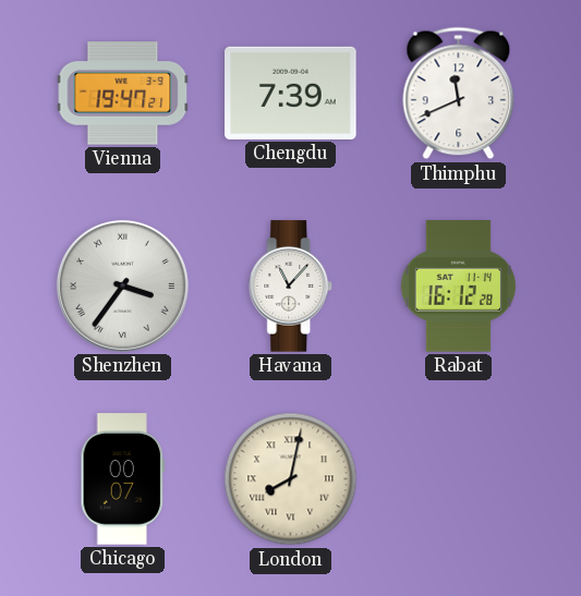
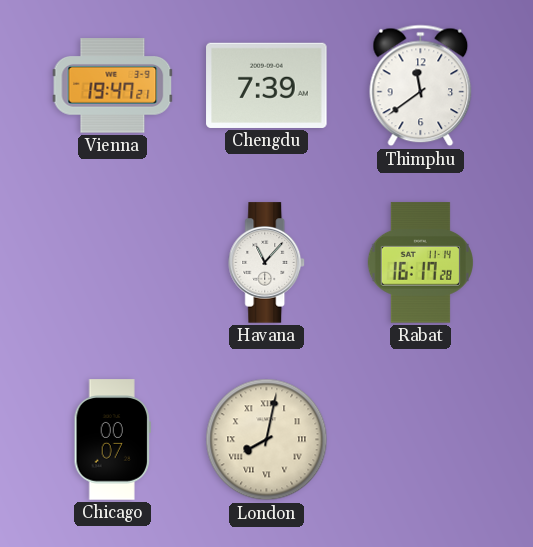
Thimphu: 11:41 -> 11:39 (421, 86)
Shenzhen: 3:36 -> none (122, 285)
Rabat: 16:12 -> 16:17 (420, 263)
